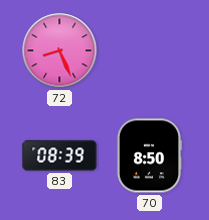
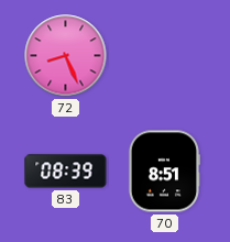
70: 8:50 -> 8:51 (163, 172)
